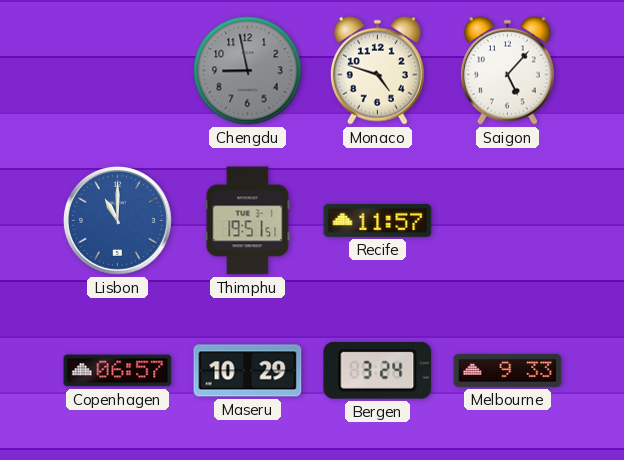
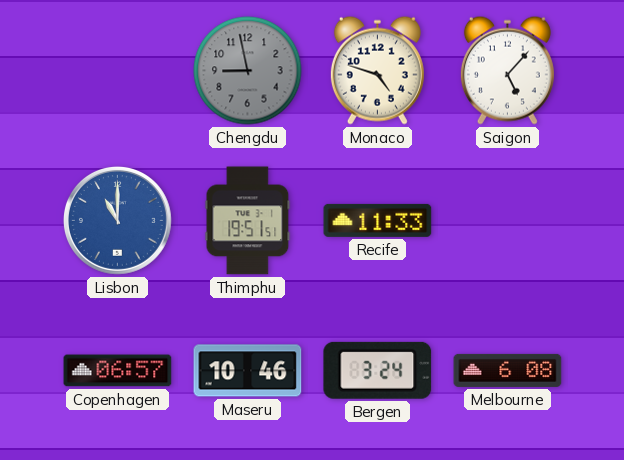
Recife: 11:57 -> 11:33 (378, 220)
Maseru: 10:29 -> 10:46 (248, 371)
Melbourne: 9:33 -> 6:08 (508, 370)
